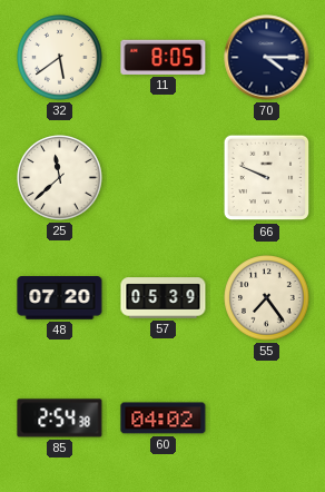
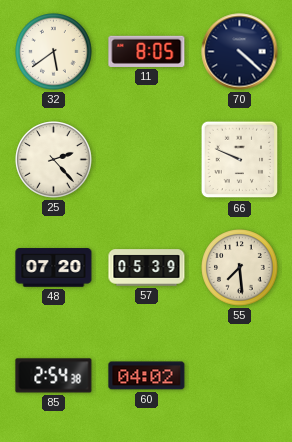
70: 4:15 -> 4:22 (240, 52)
25: 11:38 -> 2:23 (54, 160)
55: 7:24 -> 7:29 (240, 268)
